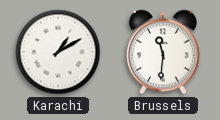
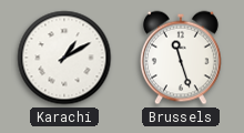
Brussels: 11:31 -> 11:27 (181, 58)
